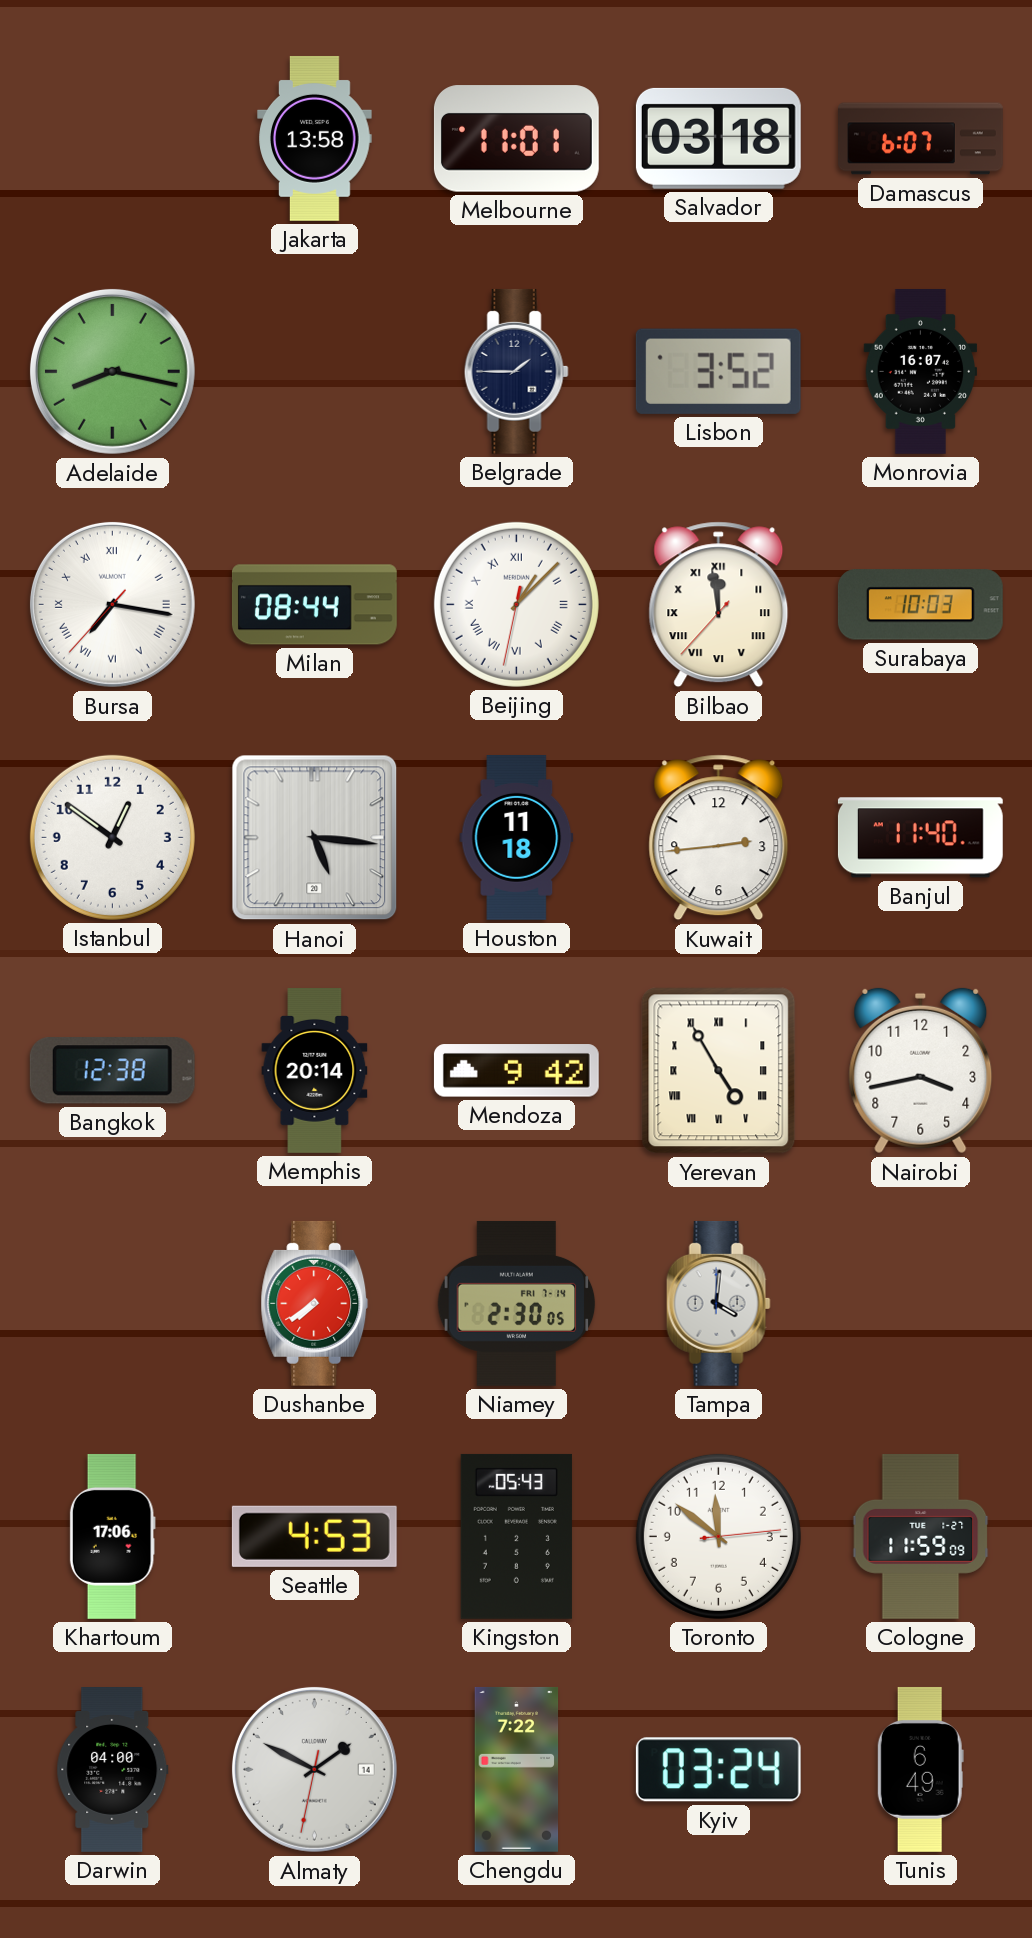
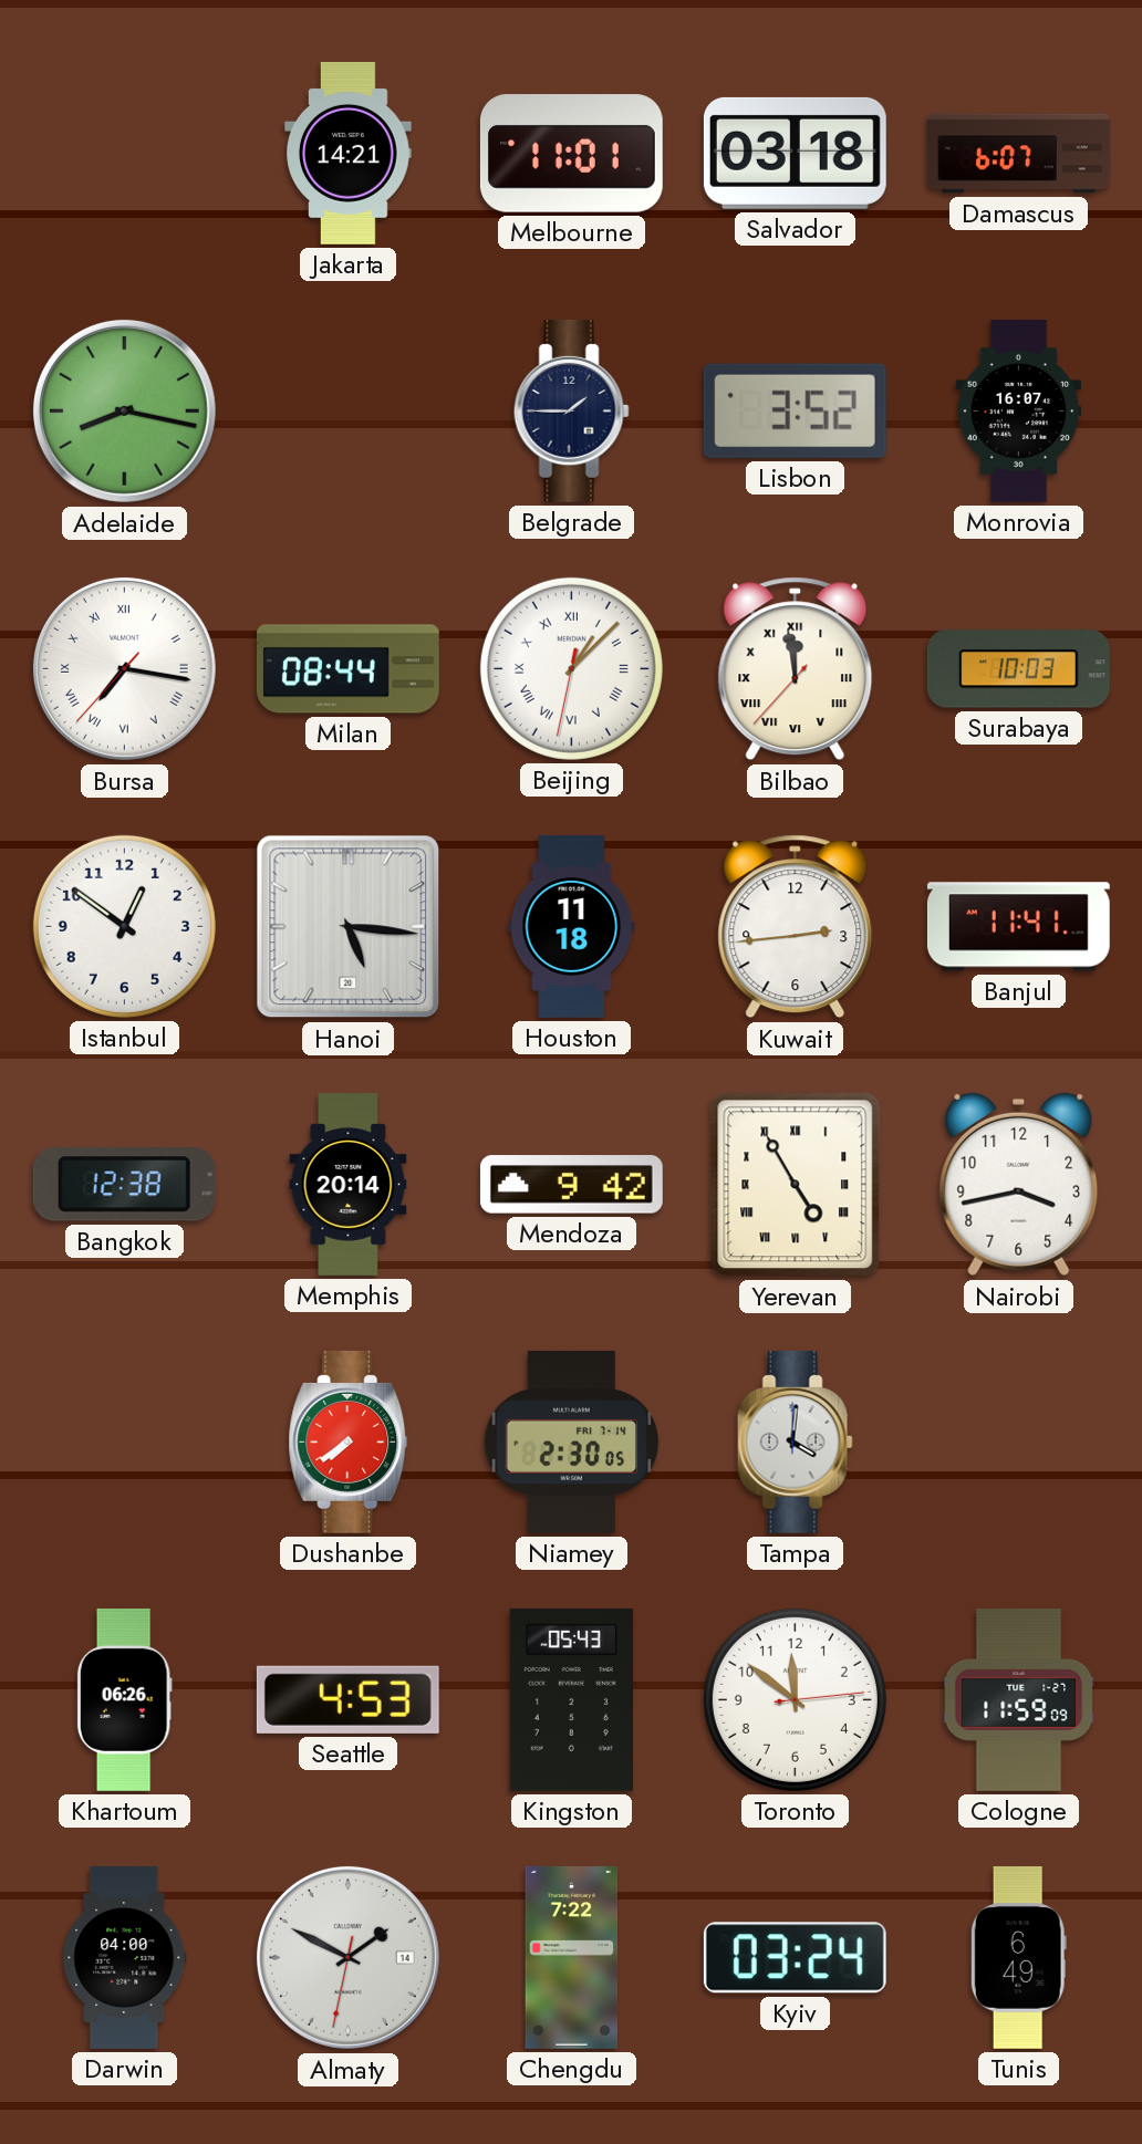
Jakarta: 13:58 -> 14:21 (349, 153)
Banjul: 11:40 -> 11:41 (1018, 927)
Khartoum: 17:06 -> 06:26 (124, 1699)
